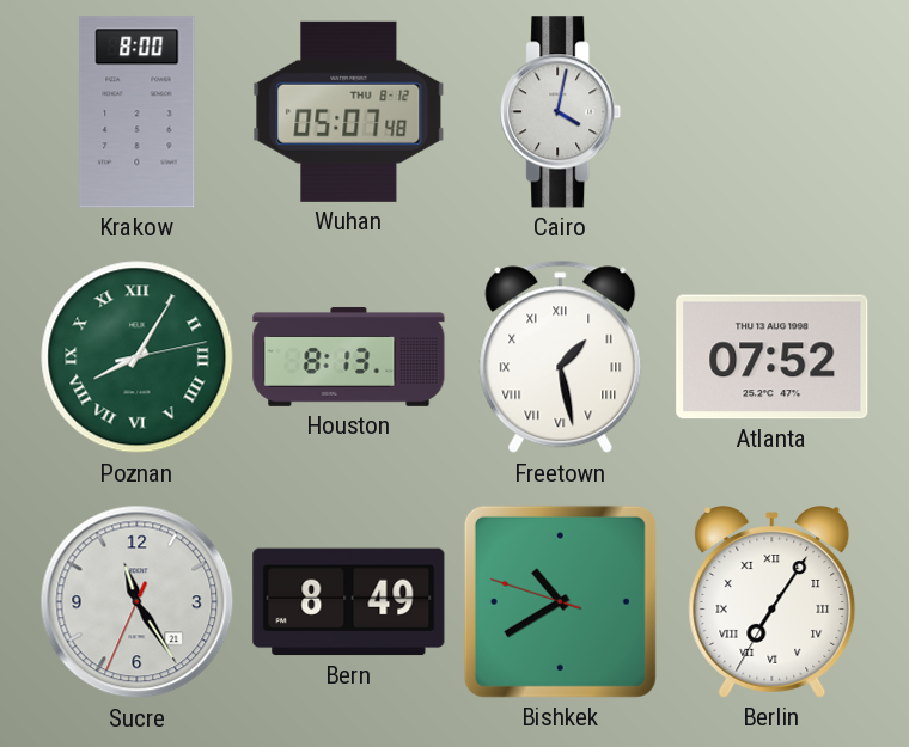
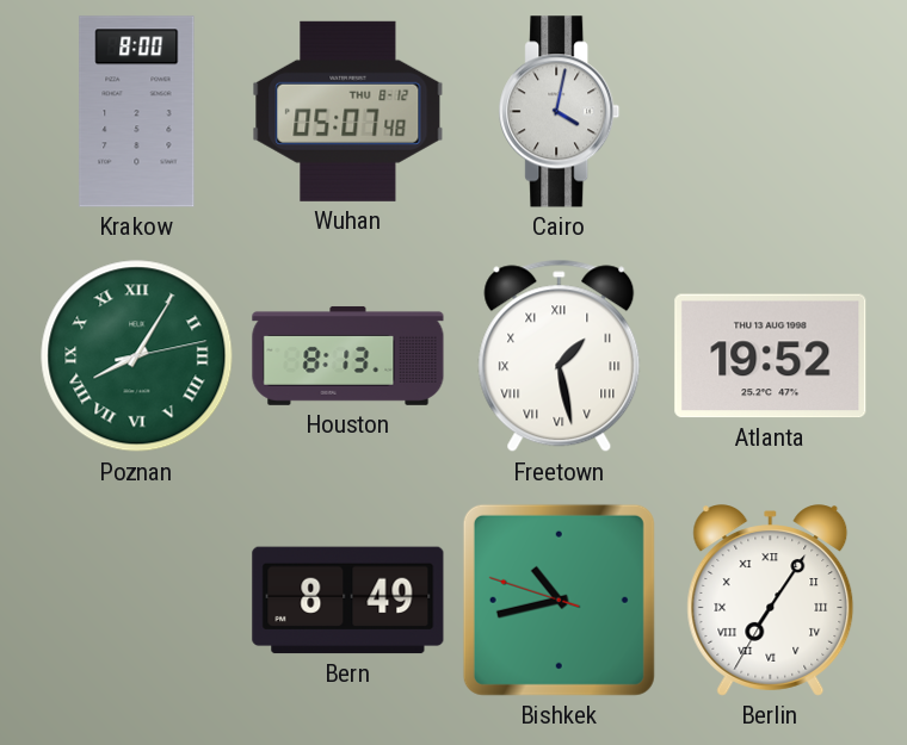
Atlanta: 07:52 -> 19:52 (771, 356)
Sucre: 11:24 -> none (138, 602)
Bishkek: 10:39 -> 10:42 (559, 600)
